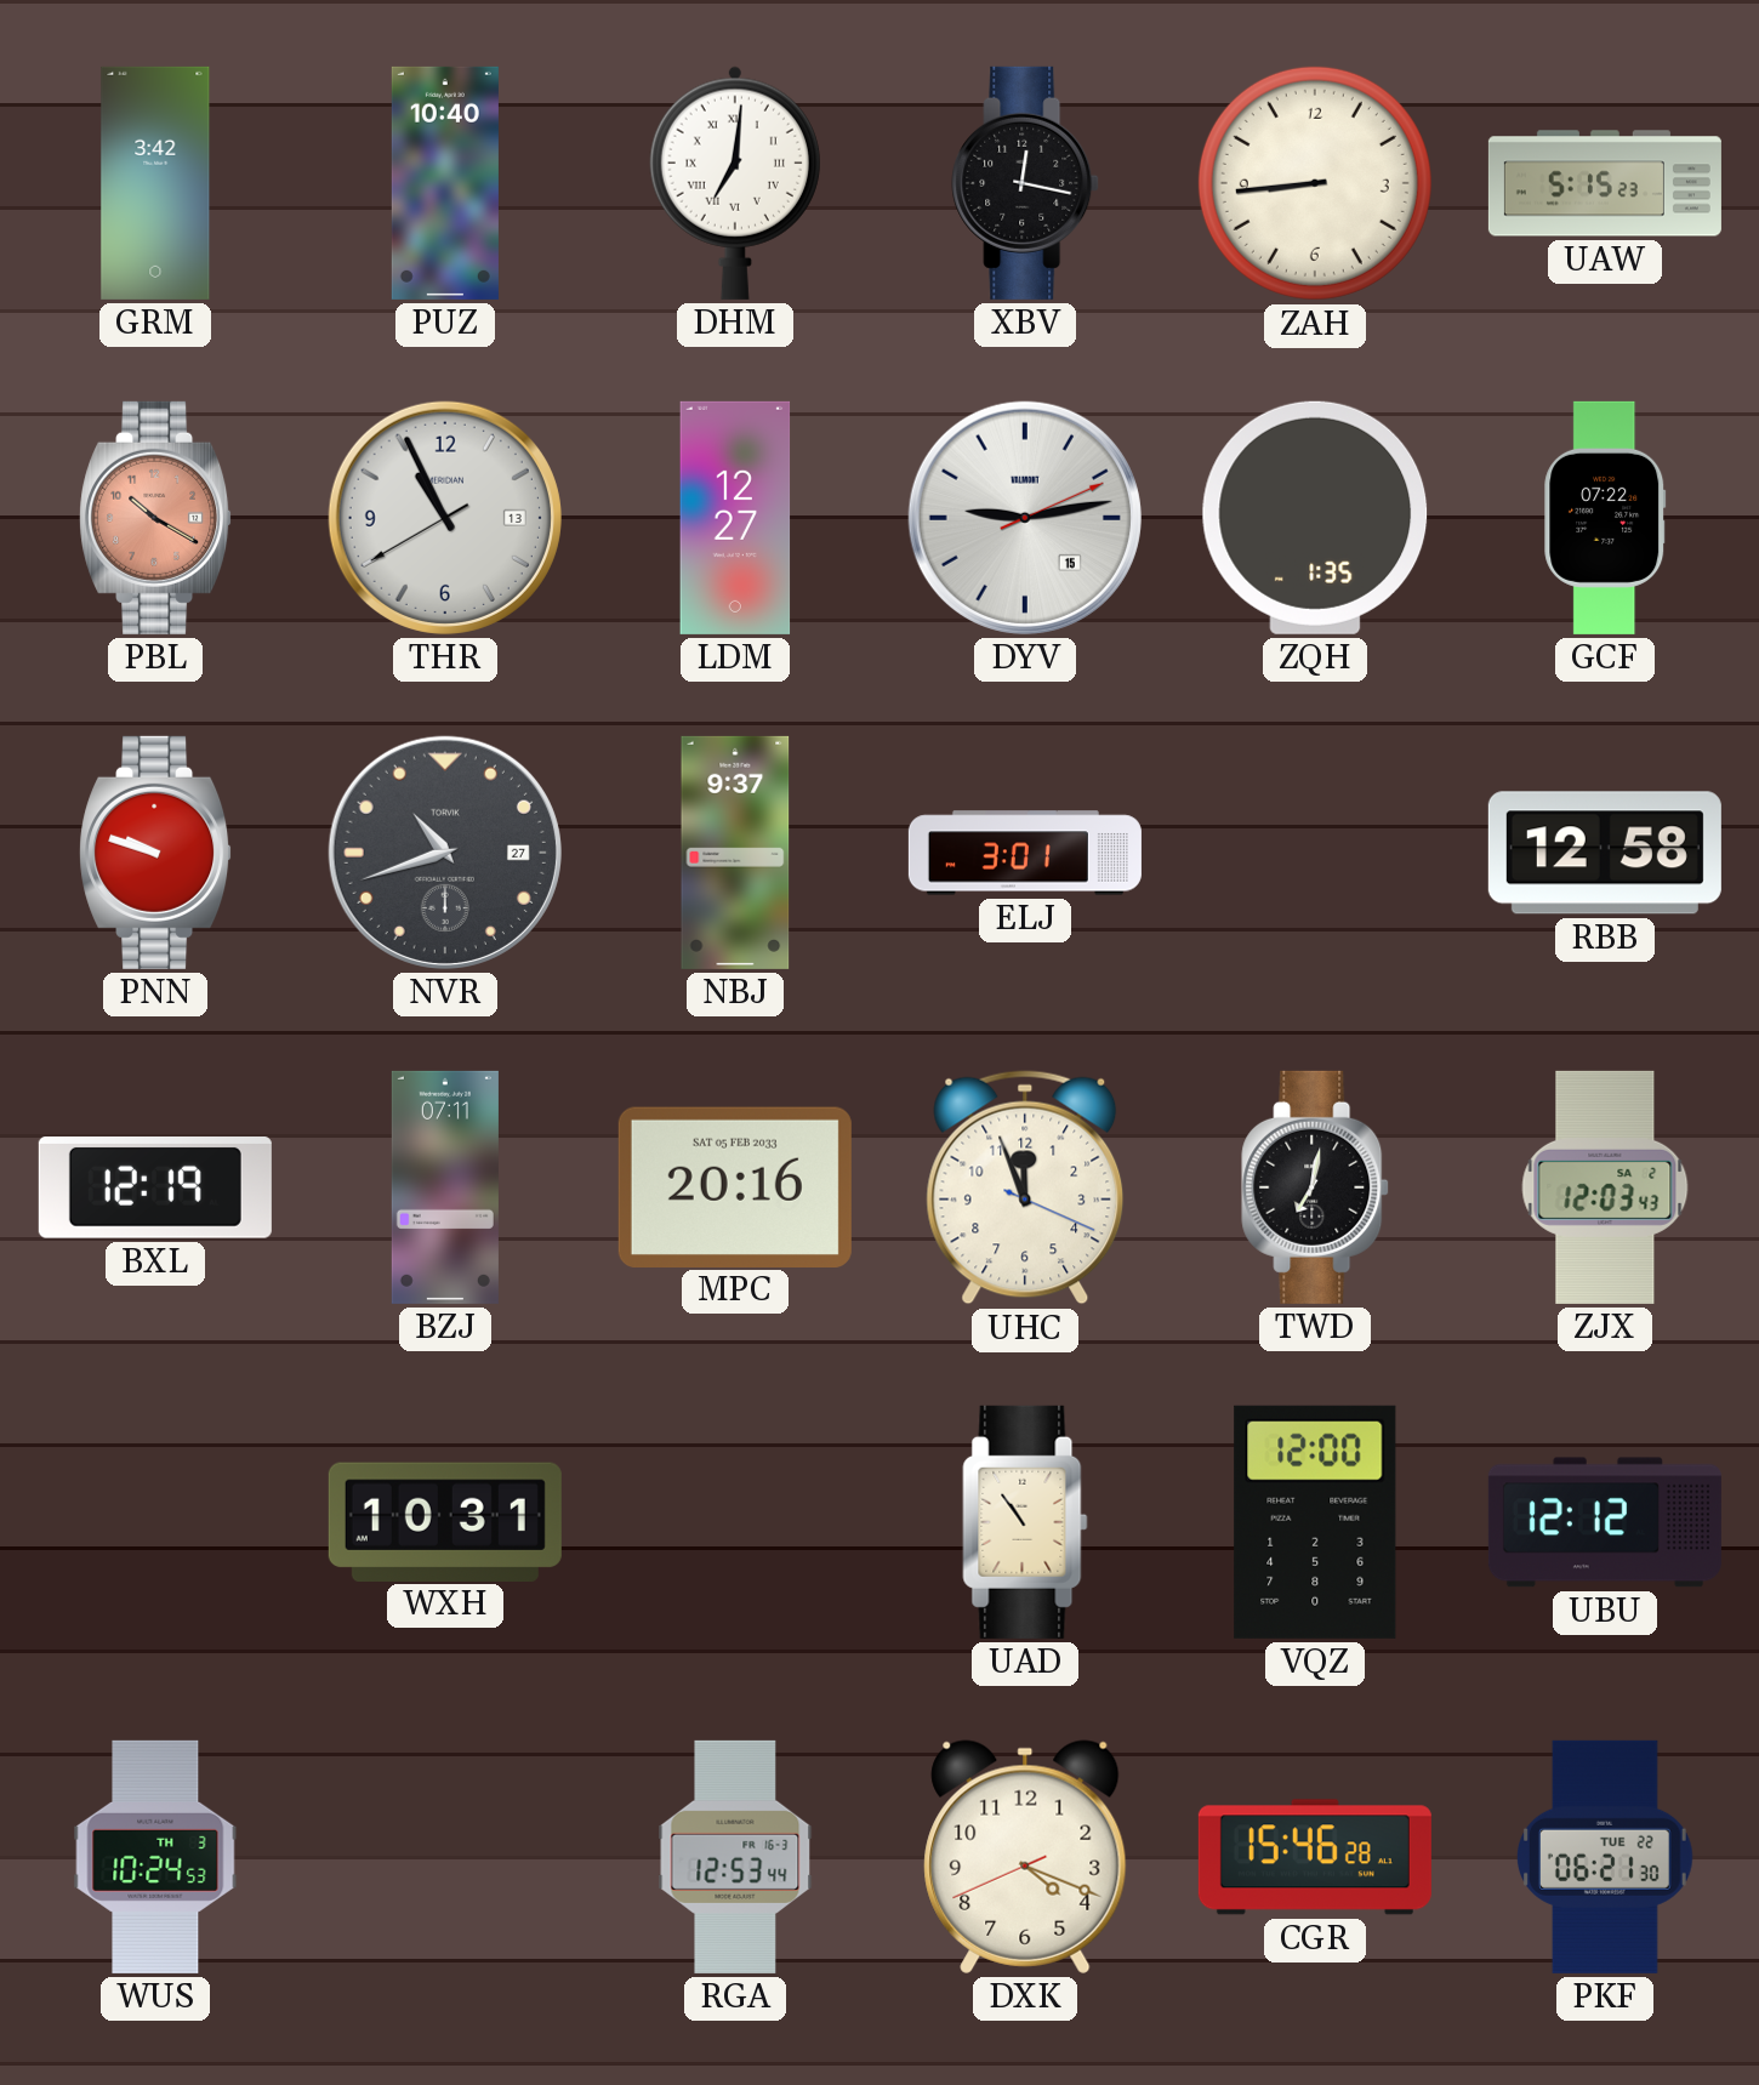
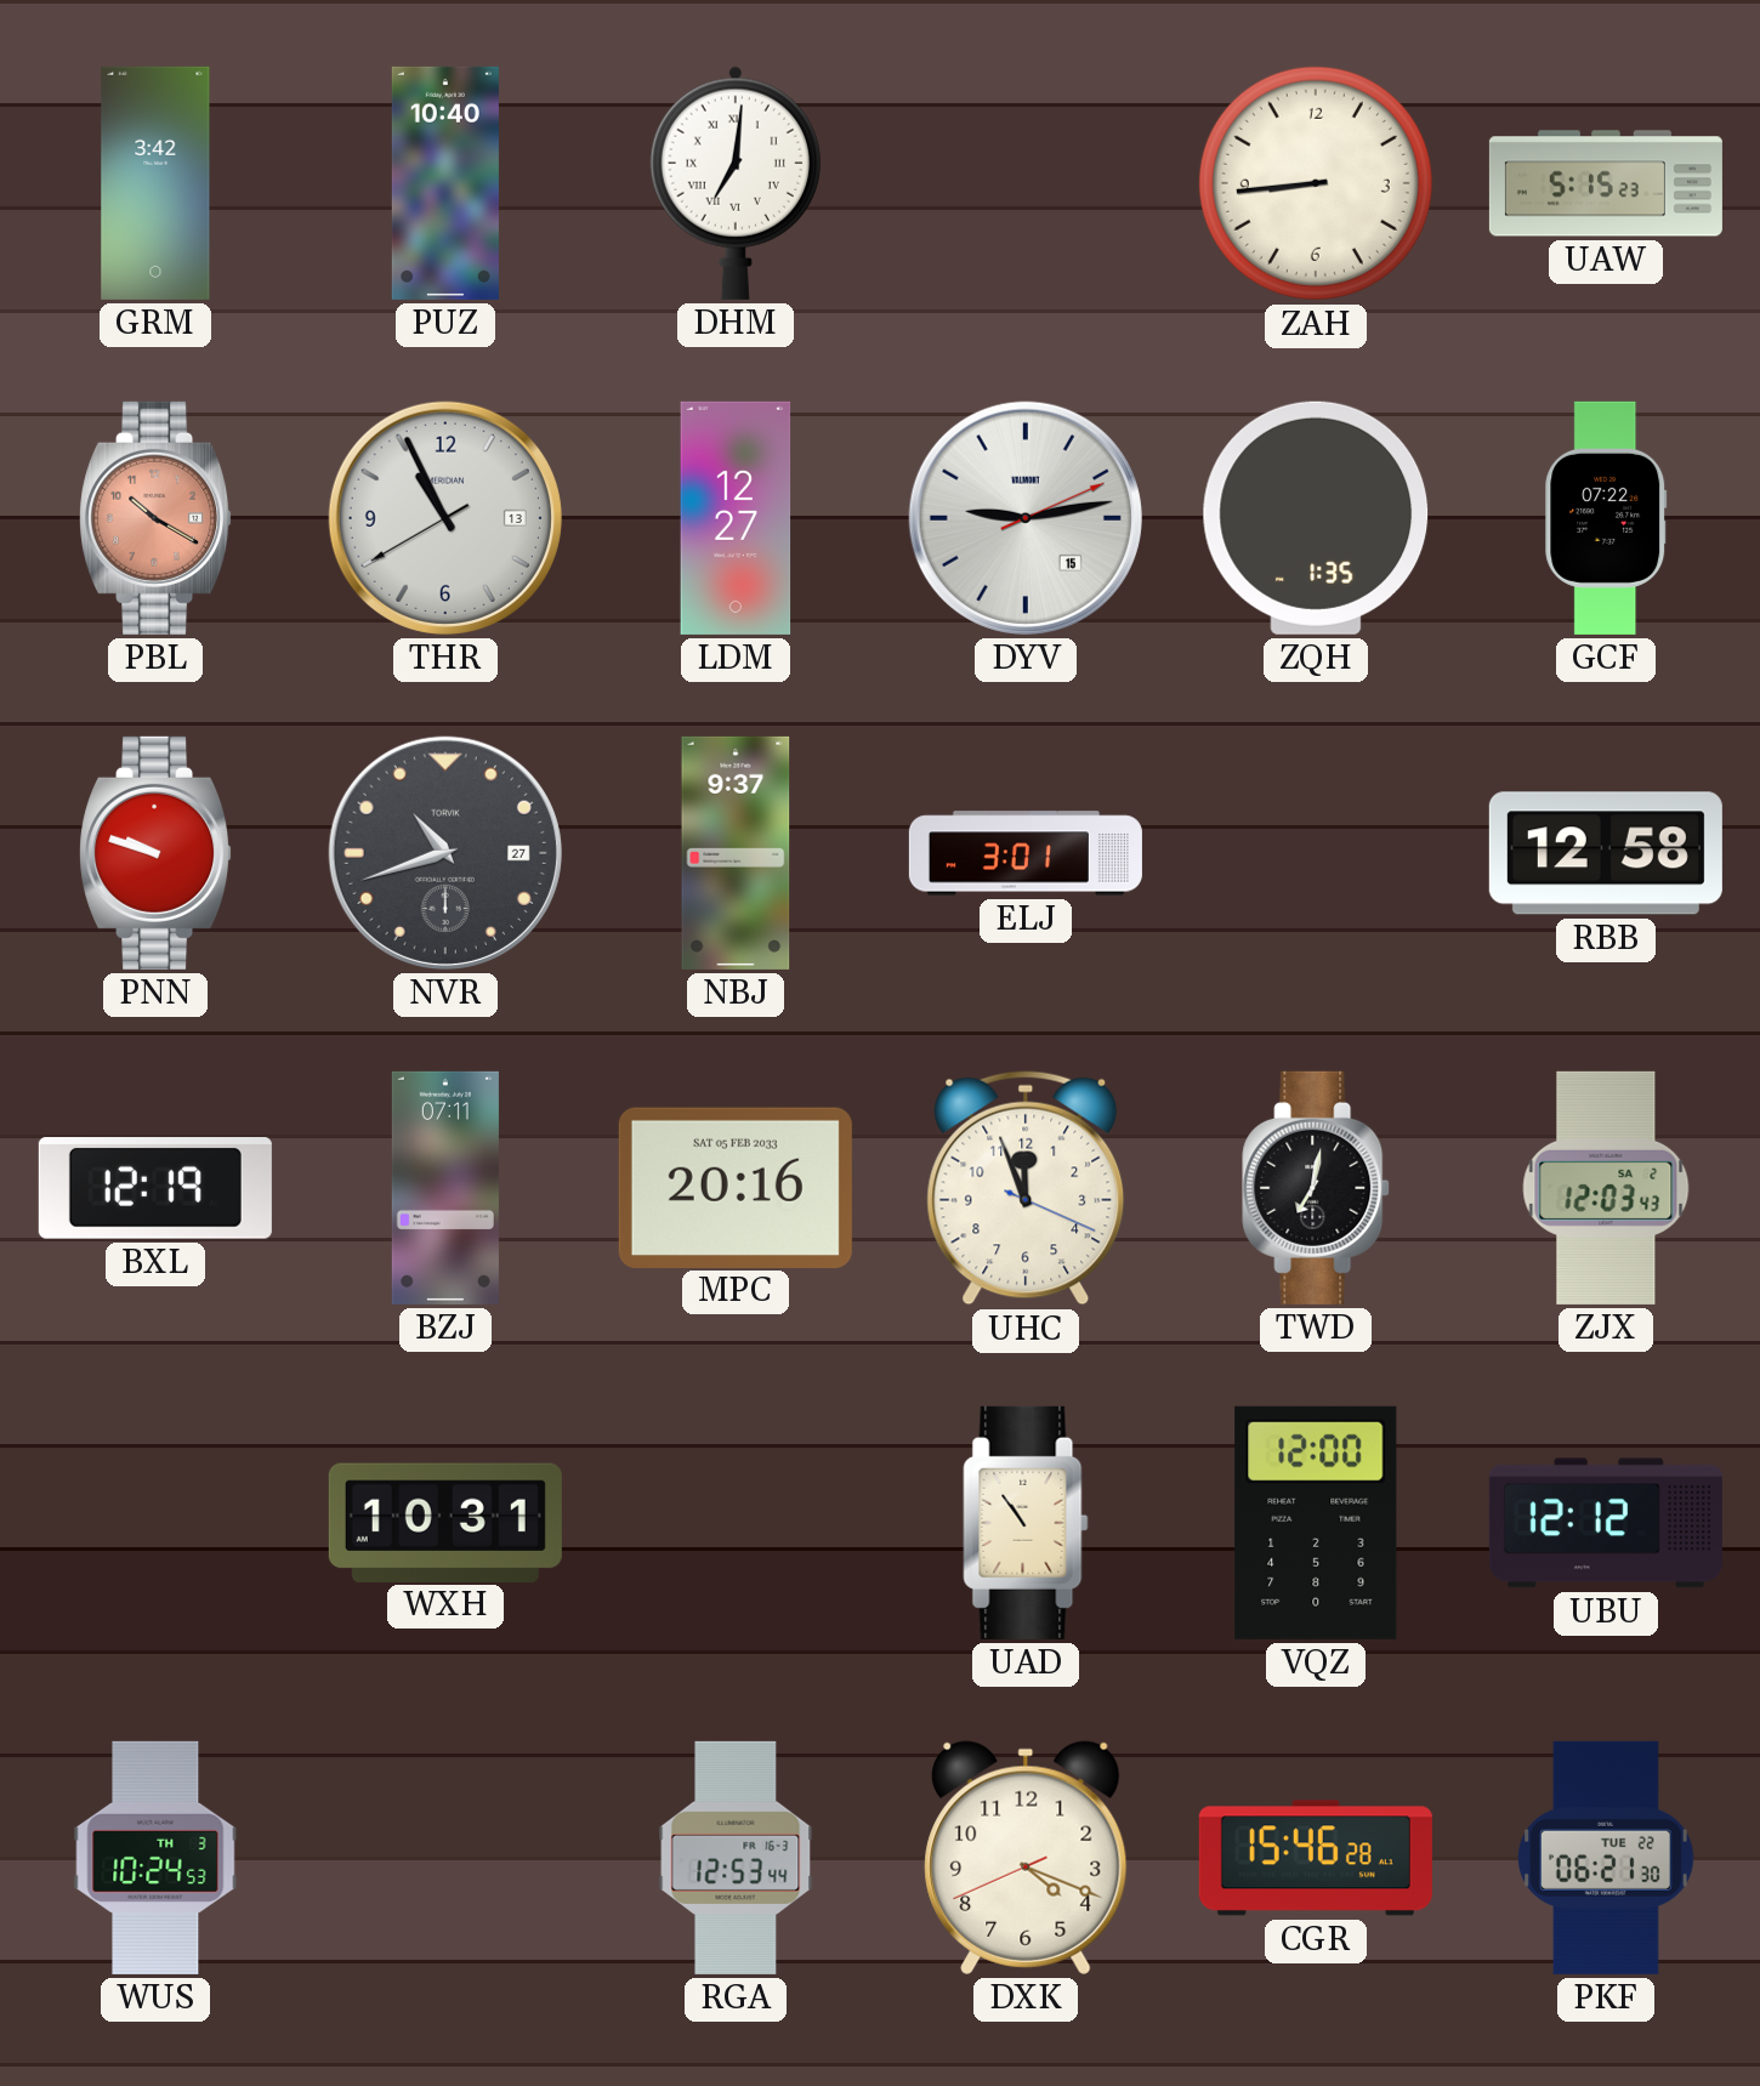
XBV: 12:17 -> none (1025, 183)
